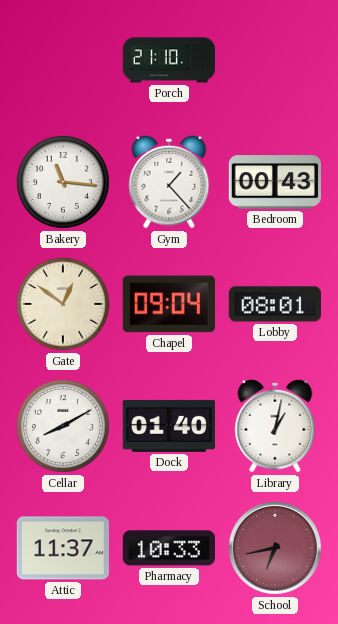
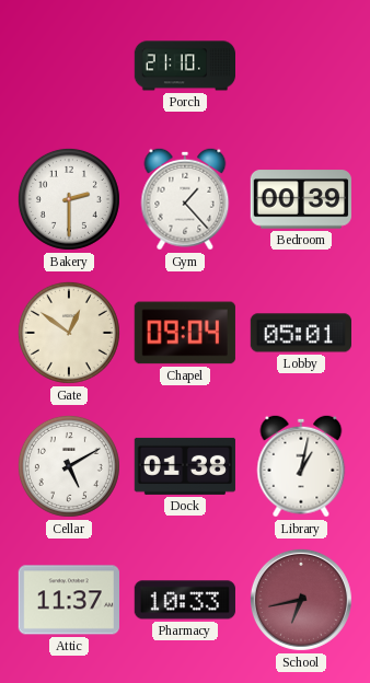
Bakery: 11:16 -> 2:30 (69, 199)
Bedroom: 00:43 -> 00:39 (300, 199)
Lobby: 08:01 -> 05:01 (300, 333)
Cellar: 8:10 -> 5:10 (69, 466)
Dock: 01:40 -> 01:38 (184, 466)
